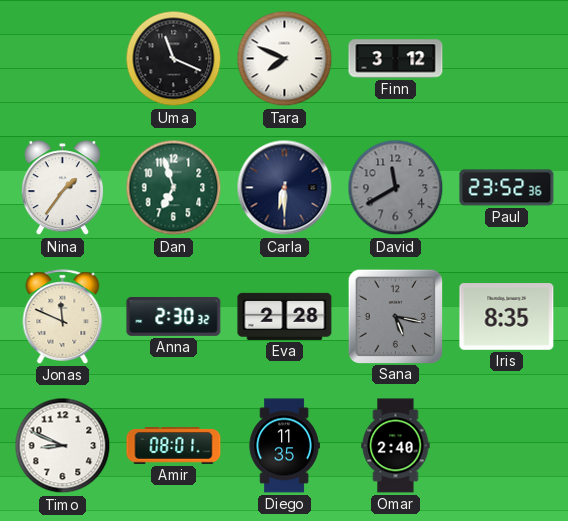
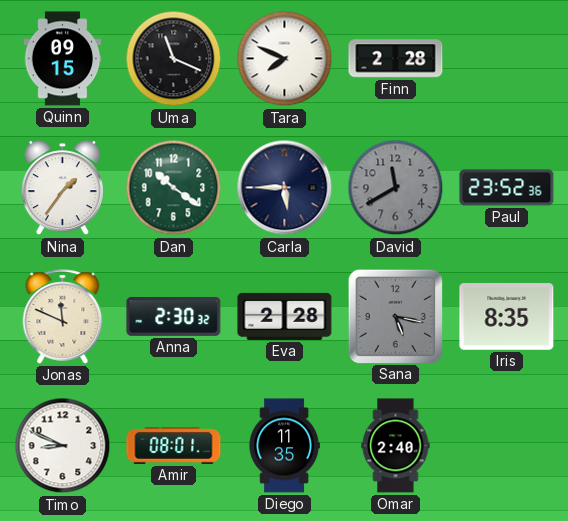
Quinn: none -> 09:15 (63, 59)
Finn: 3:12 -> 2:28 (396, 59)
Dan: 6:57 -> 10:21 (174, 188)
Carla: 6:30 -> 5:45 (285, 188)
